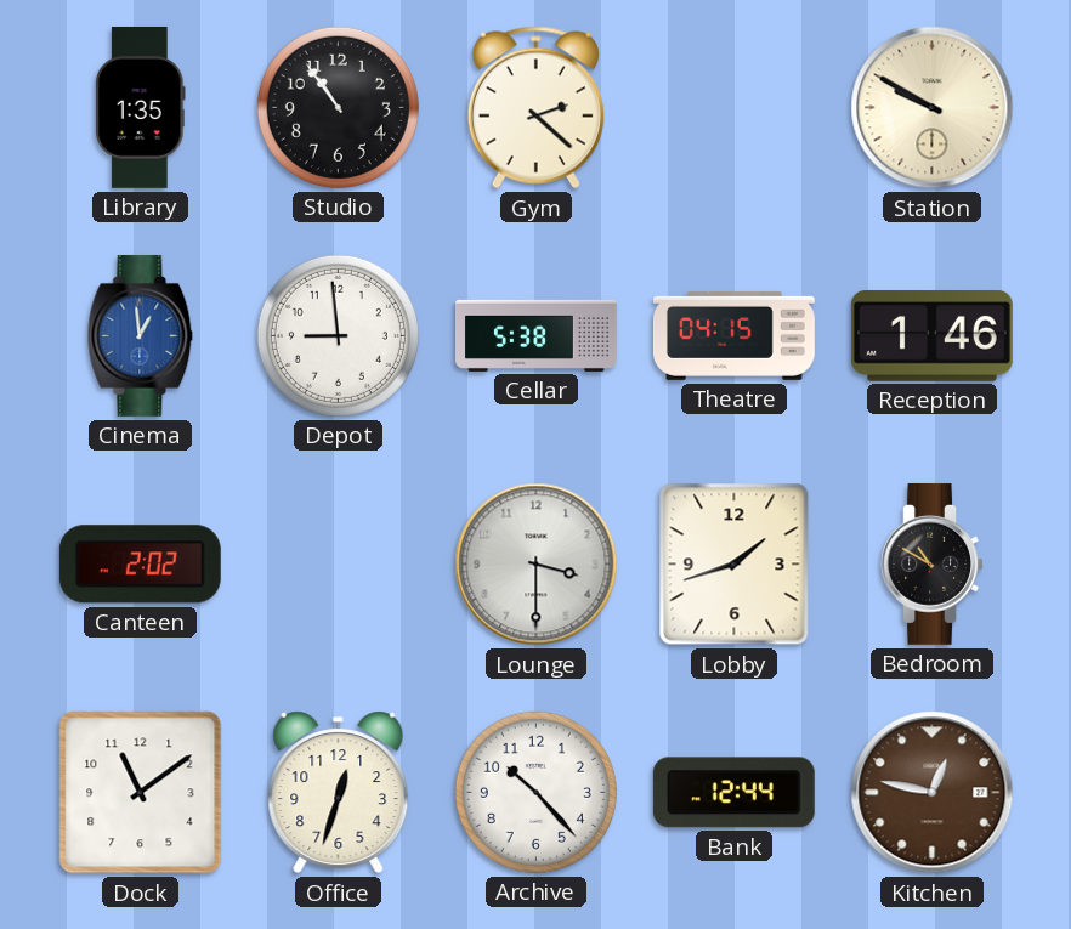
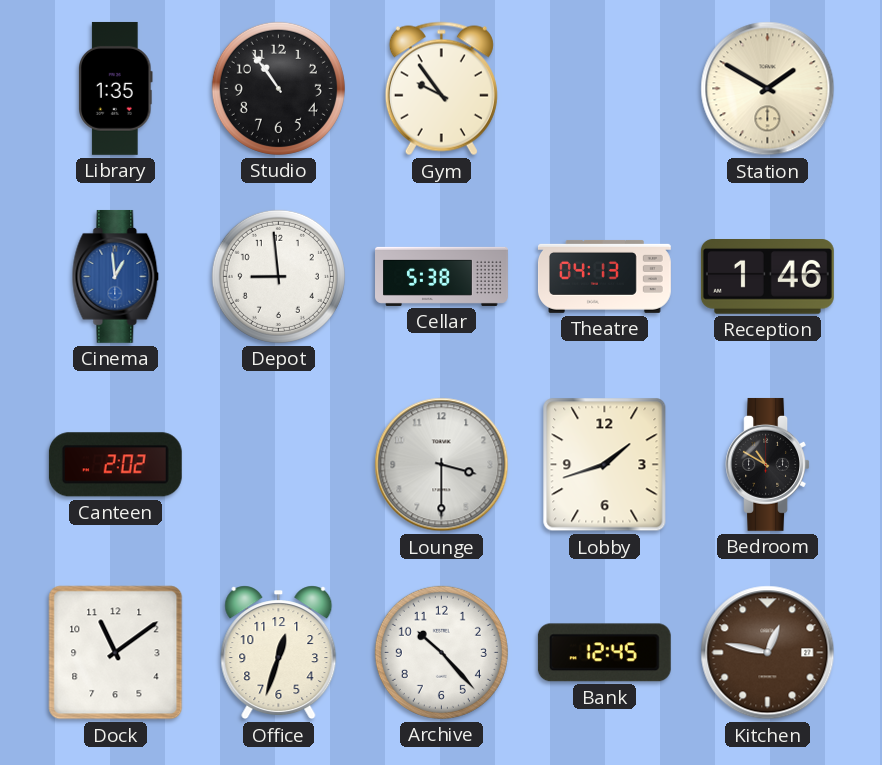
Gym: 2:22 -> 9:54 (441, 89)
Station: 9:50 -> 1:50 (768, 89)
Theatre: 04:15 -> 04:13 (604, 276)
Bank: 12:44 -> 12:45 (604, 653)
